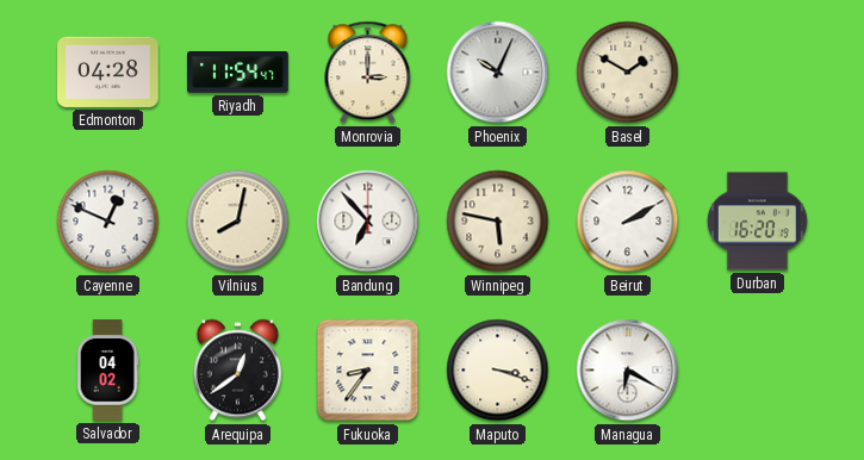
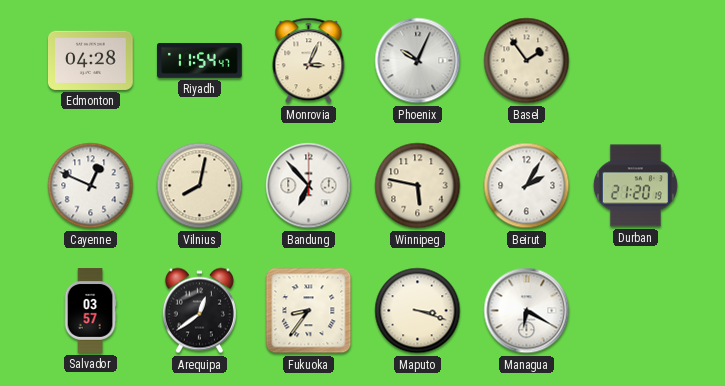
Monrovia: 3:00 -> 3:04 (309, 61)
Basel: 1:50 -> 1:54 (527, 61)
Beirut: 2:10 -> 2:05 (527, 186)
Durban: 16:20 -> 21:20 (635, 186)
Salvador: 04:02 -> 03:57 (90, 311)
